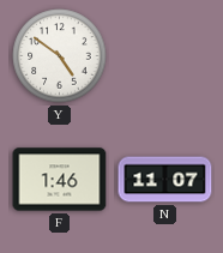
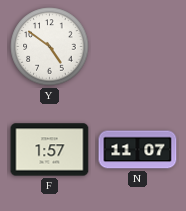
F: 1:46 -> 1:57 (50, 150)
